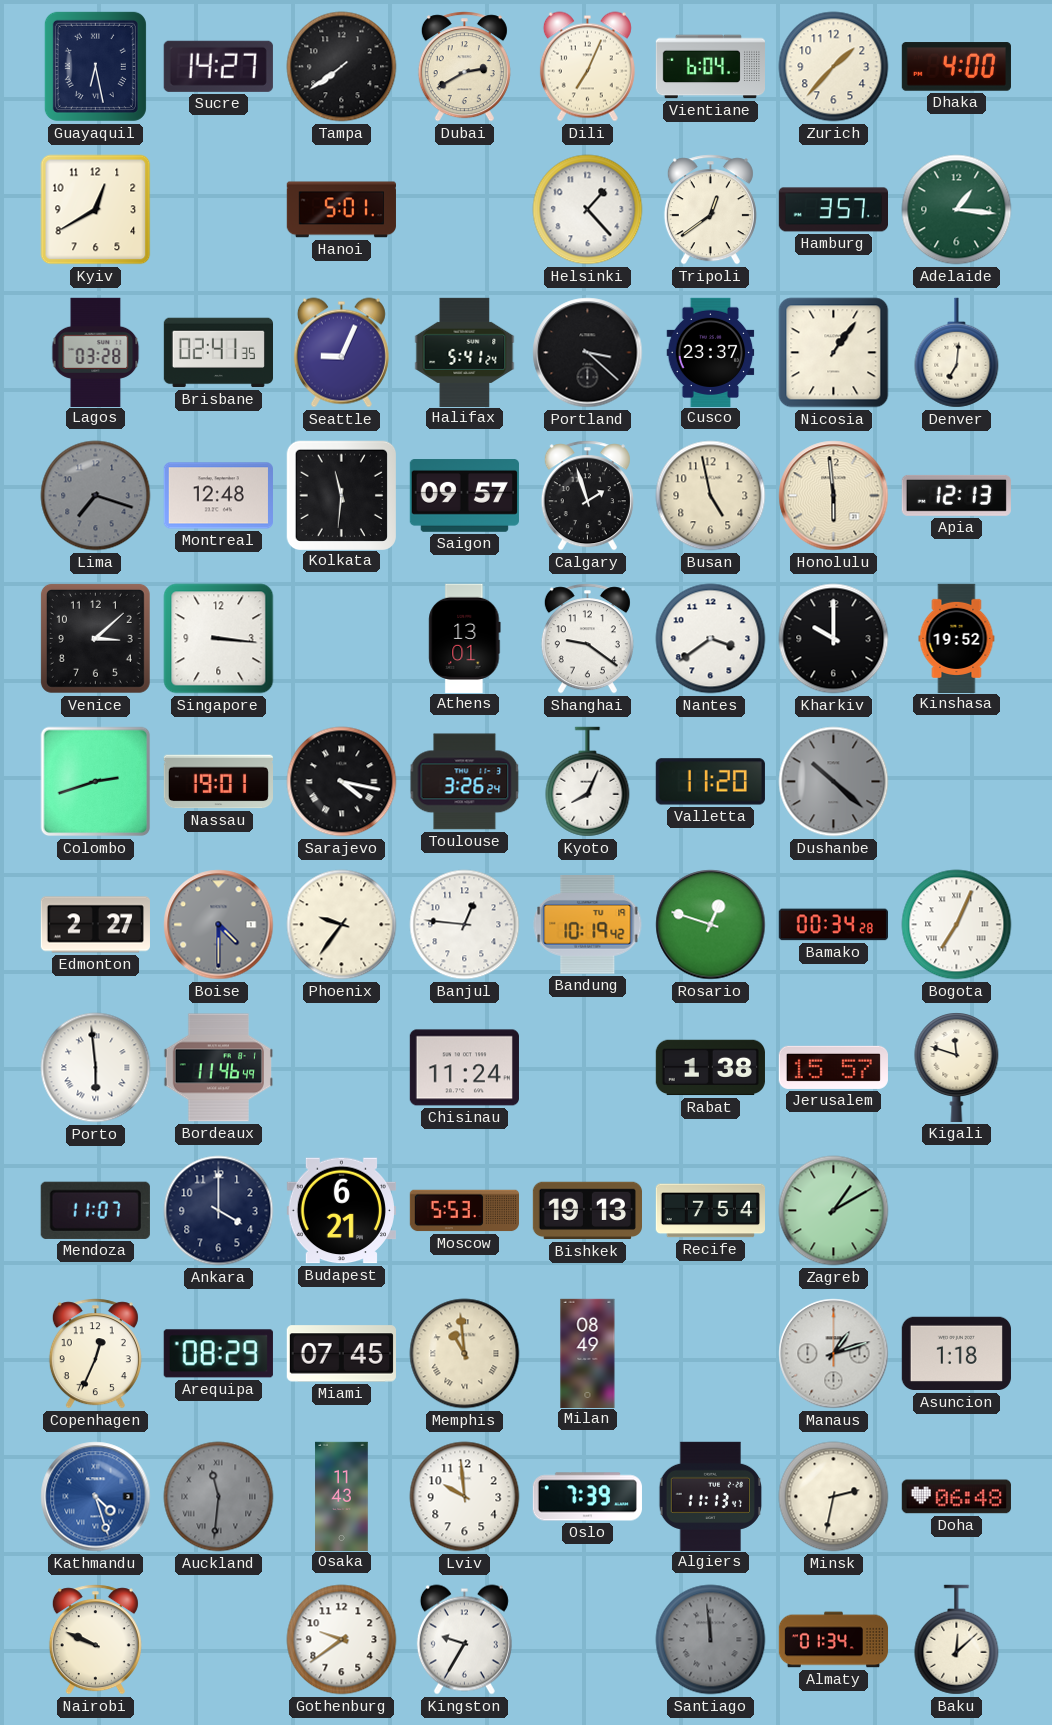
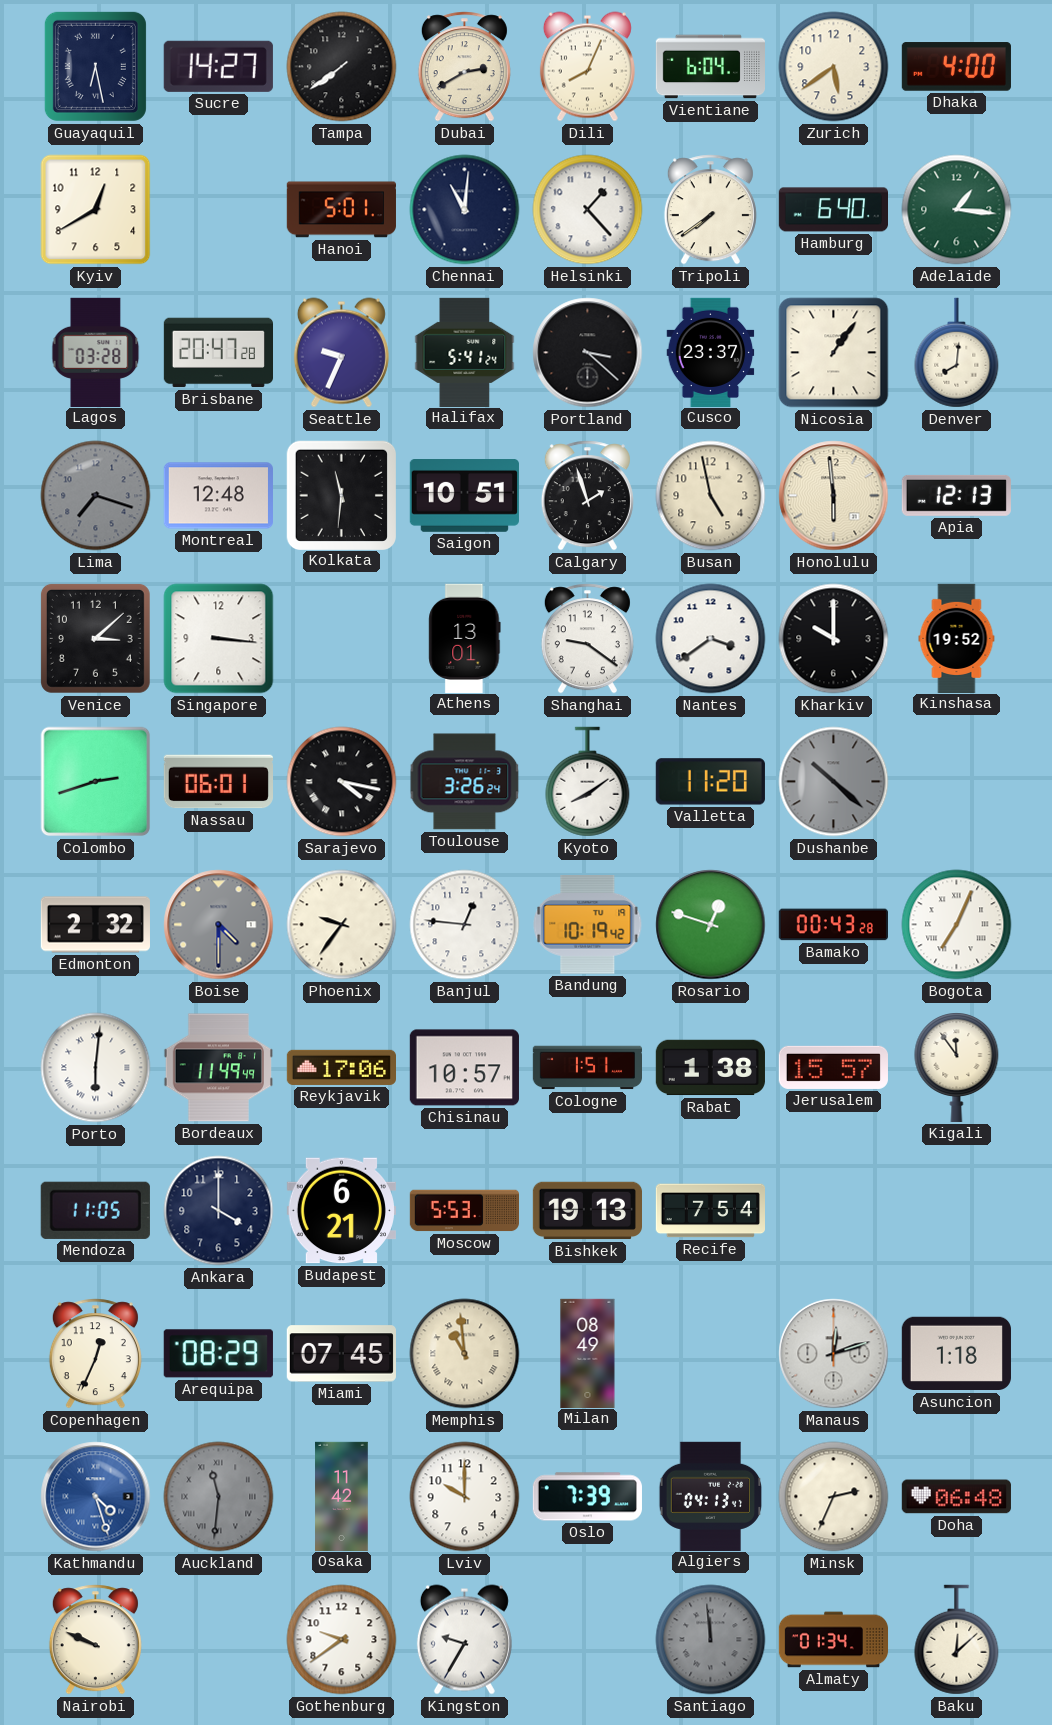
Dili: 7:04 -> 8:04 (587, 67)
Zurich: 1:37 -> 5:39 (834, 67)
Chennai: none -> 11:01 (465, 210)
Tripoli: 12:39 -> 7:39 (710, 210)
Hamburg: 3:57 -> 6:40 (833, 210)
Brisbane: 02:41 -> 20:47 (218, 353)
Seattle: 9:04 -> 9:34 (341, 353)
Denver: 7:01 -> 8:01 (957, 353)
Saigon: 09:57 -> 10:51 (464, 496)
Nassau: 19:01 -> 06:01 (218, 782)
Kyoto: 8:04 -> 8:09 (588, 782)
Edmonton: 2:27 -> 2:32 (95, 925)
Bamako: 00:34 -> 00:43 (833, 925)
Porto: 5:59 -> 6:01 (96, 1068)
Bordeaux: 11:46 -> 11:49 (218, 1068)
Reykjavik: none -> 17:06 (341, 1067)
Chisinau: 11:24 -> 10:57 (464, 1068)
Cologne: none -> 1:51 (587, 1068)
Kigali: 11:48 -> 11:54 (957, 1068)
Mendoza: 11:07 -> 11:05 (95, 1210)
Zagreb: 1:10 -> none (834, 1211)
Manaus: 1:12 -> 12:12 (834, 1354)
Osaka: 11:43 -> 11:42 (342, 1496)
Lviv: 9:59 -> 10:00 (465, 1497)
Algiers: 11:13 -> 04:13 (710, 1496)
Minsk: 2:32 -> 2:34 (834, 1497)
